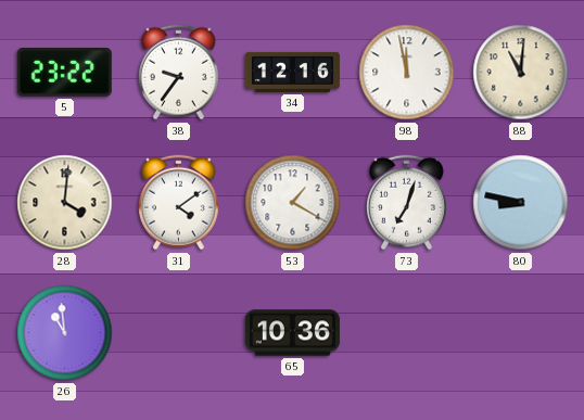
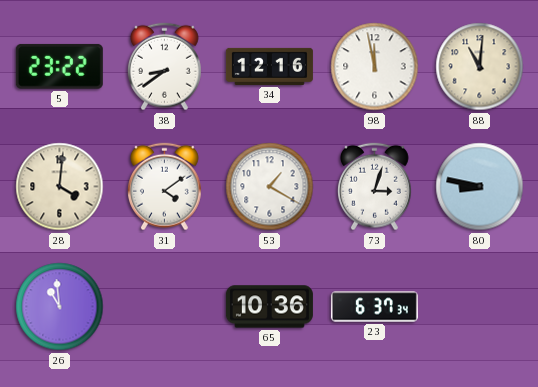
38: 9:36 -> 8:39 (164, 67)
73: 7:03 -> 3:03 (374, 187)
23: none -> 6:37 (374, 307)
